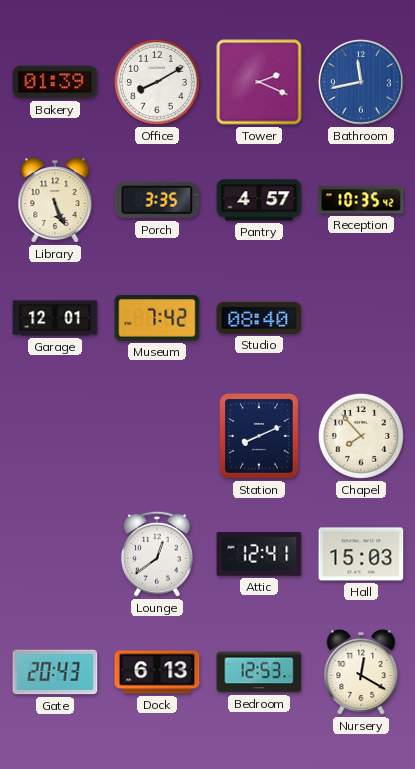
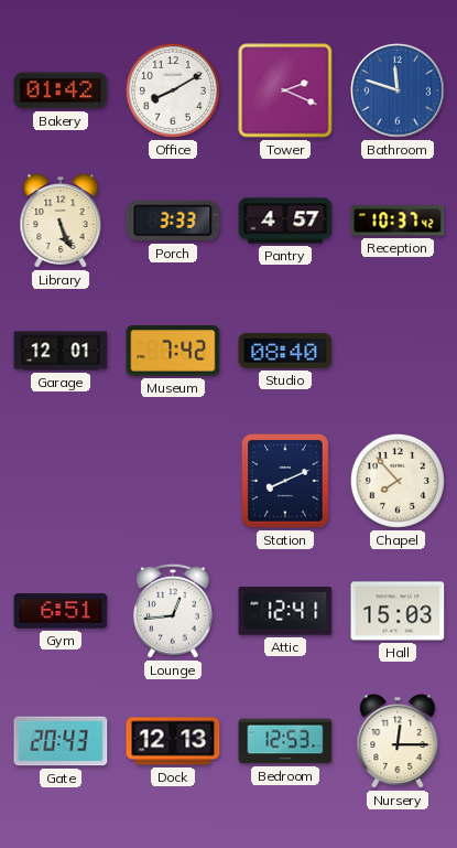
Bakery: 01:39 -> 01:42 (61, 90)
Bathroom: 11:43 -> 11:48 (398, 90)
Porch: 3:35 -> 3:33 (173, 221)
Reception: 10:35 -> 10:37 (398, 221)
Gym: none -> 6:51 (61, 611)
Lounge: 12:39 -> 12:44 (173, 611)
Dock: 6:13 -> 12:13 (173, 741)
Nursery: 12:20 -> 12:15 (398, 741)
